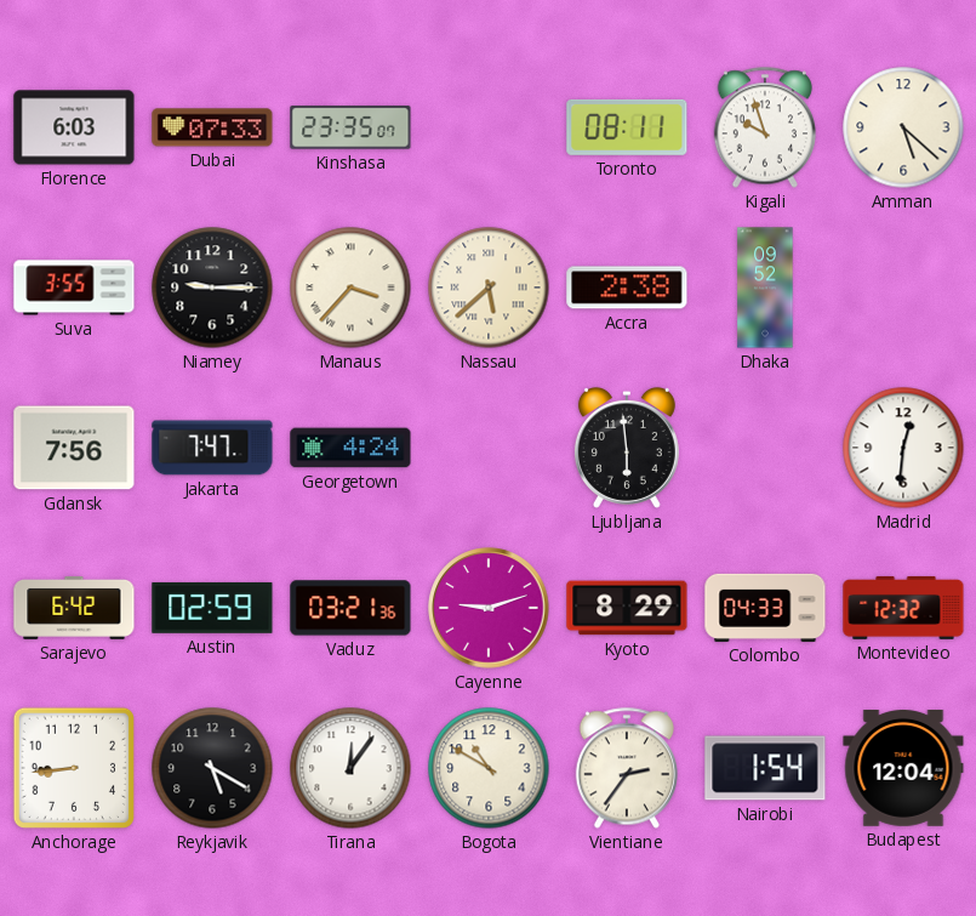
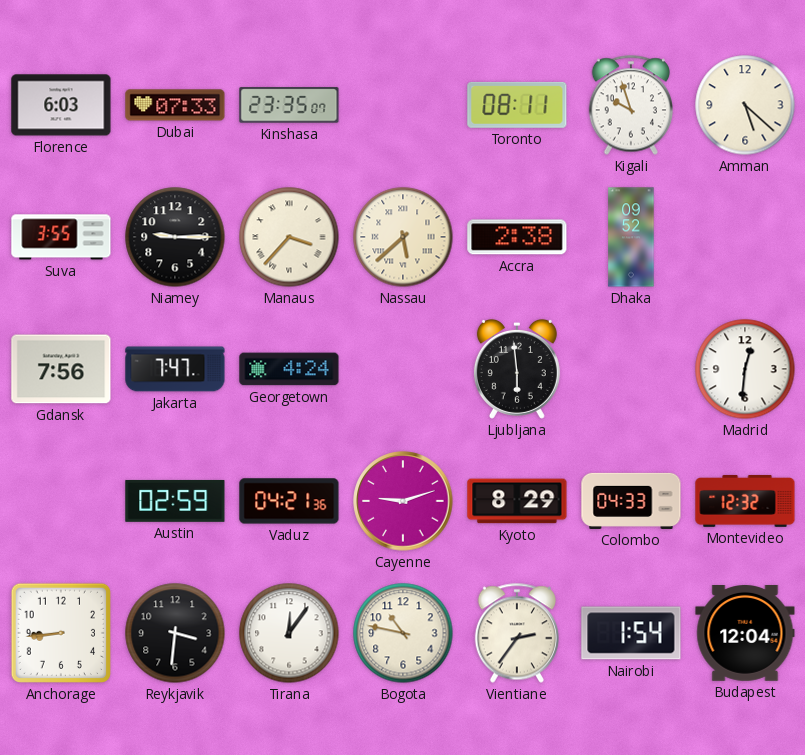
Sarajevo: 6:42 -> none (74, 608)
Vaduz: 03:21 -> 04:21 (289, 501)
Reykjavik: 5:20 -> 3:31 (175, 633)
Bogota: 10:50 -> 10:47 (403, 633)
